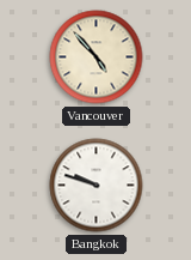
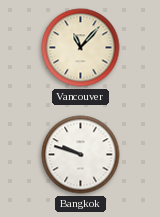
Vancouver: 4:53 -> 11:07 (81, 48)
